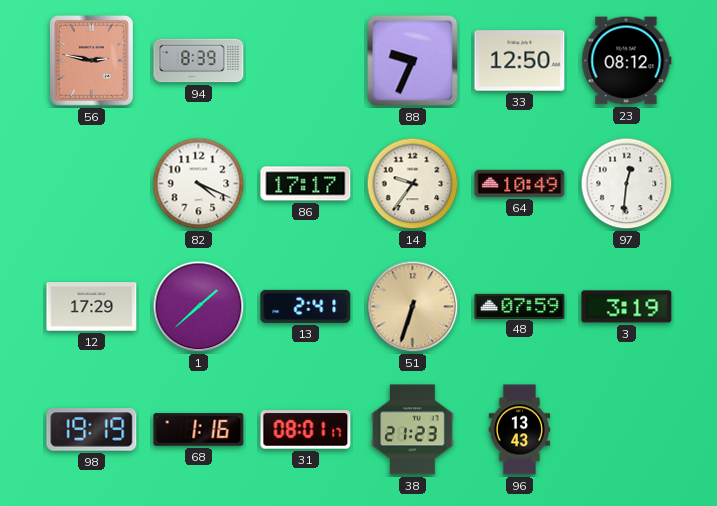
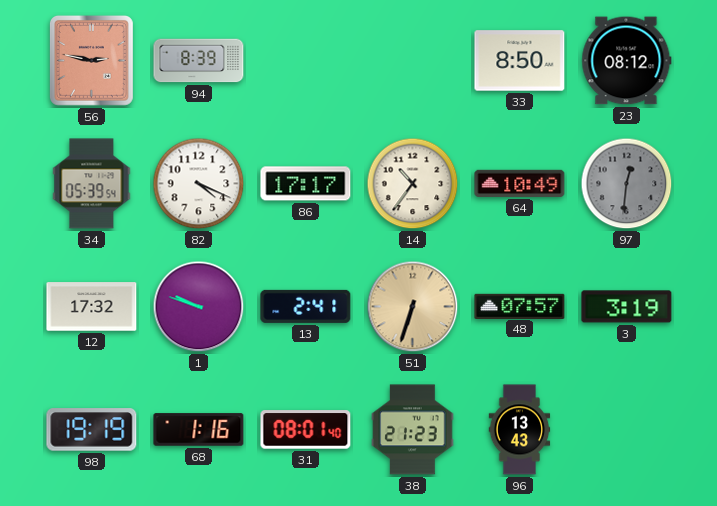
88: 9:34 -> none (413, 61)
33: 12:50 -> 8:50 (520, 61)
34: none -> 05:39 (92, 184)
14: 9:36 -> 10:36 (413, 184)
97 dial: white -> grey (627, 184)
12: 17:29 -> 17:32 (92, 307)
1: 1:38 -> 9:48 (199, 307)
48: 07:59 -> 07:57 (520, 306)
31: 08:01:17 -> 08:01:40 (306, 430)
